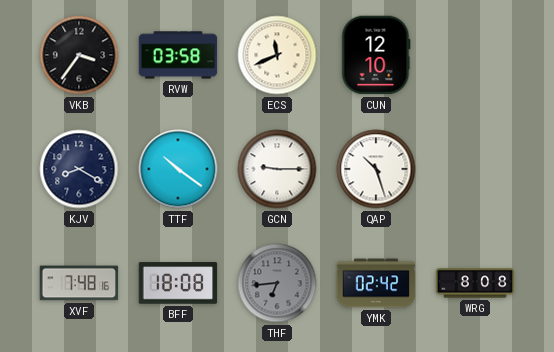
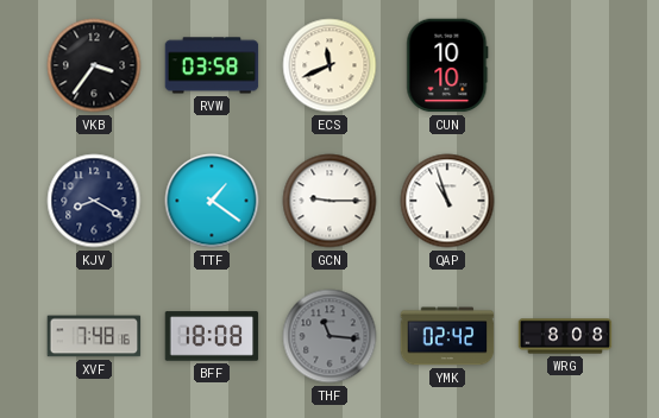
CUN: 12:10 -> 10:10 (447, 65)
TTF: 10:21 -> 1:21 (212, 201)
QAP: 10:27 -> 10:57 (447, 201)
THF: 6:44 -> 11:16 (329, 336)
